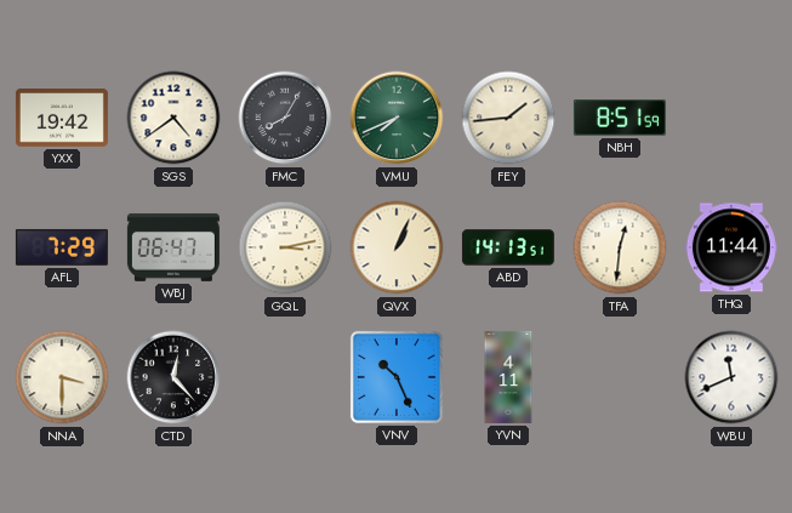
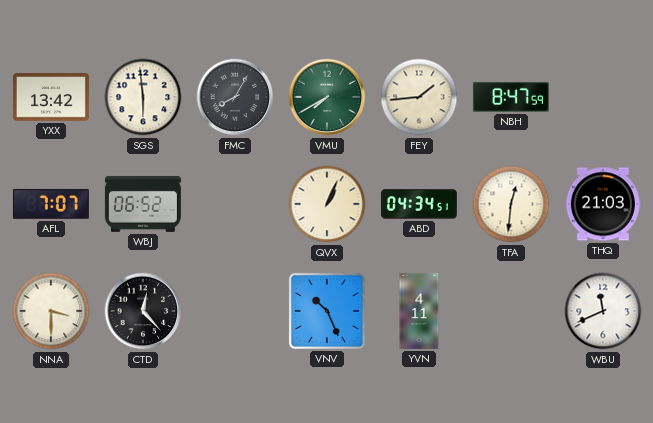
YXX: 19:42 -> 13:42 (51, 97)
SGS: 4:39 -> 5:59 (143, 97)
VMU: 7:41 -> 7:40 (327, 97)
NBH: 8:51 -> 8:47 (511, 97)
AFL: 7:29 -> 7:07 (51, 204)
WBJ: 06:47 -> 06:52 (143, 204)
GQL: 3:13 -> none (285, 247)
ABD: 14:13 -> 04:34 (419, 204)
THQ: 11:44 -> 21:03 (603, 204)
